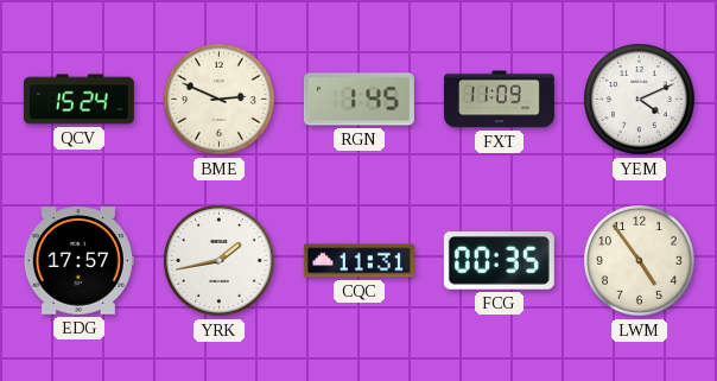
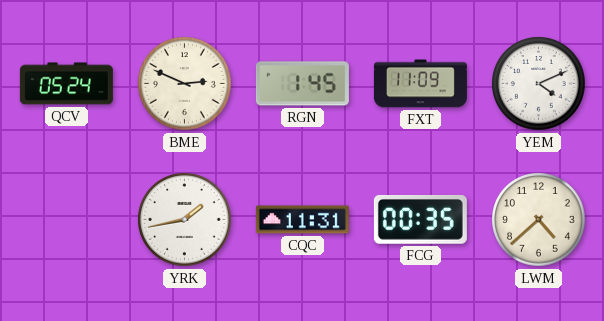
QCV: 15:24 -> 05:24 (66, 84)
EDG: 17:57 -> none (78, 261)
LWM: 4:54 -> 4:38 (539, 220)
